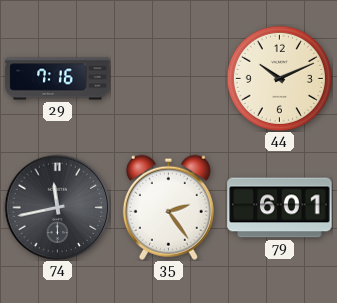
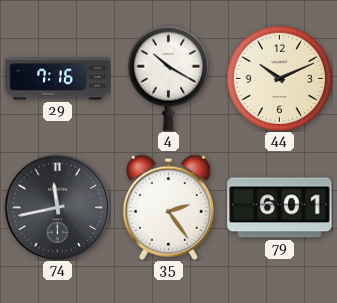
4: none -> 10:20 (168, 78)
